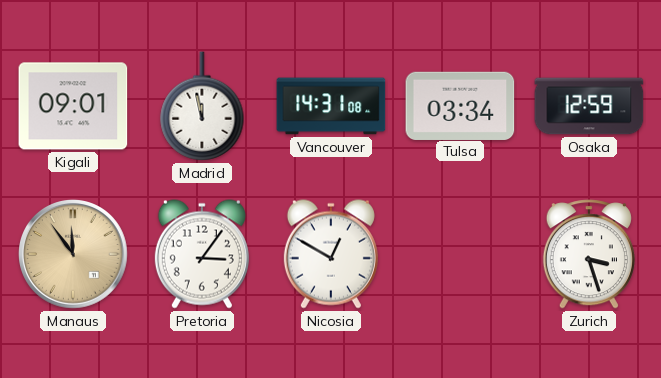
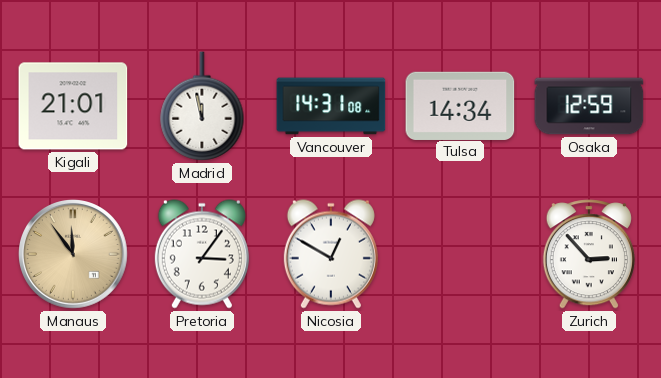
Kigali: 09:01 -> 21:01 (73, 106)
Tulsa: 03:34 -> 14:34 (460, 105)
Zurich: 3:27 -> 2:53 (589, 254)
